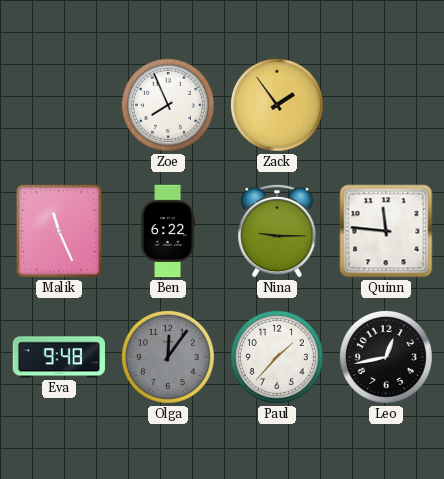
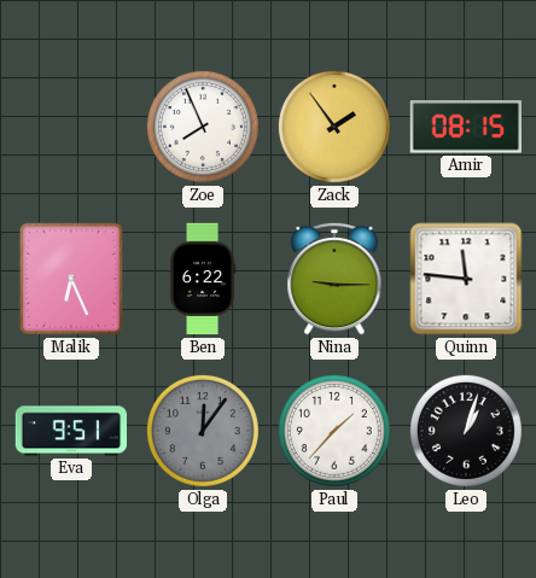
Amir: none -> 08:15 (466, 127)
Malik: 11:26 -> 6:26 (71, 279)
Eva: 9:48 -> 9:51 (70, 431)
Leo: 12:43 -> 1:03 (466, 431)
